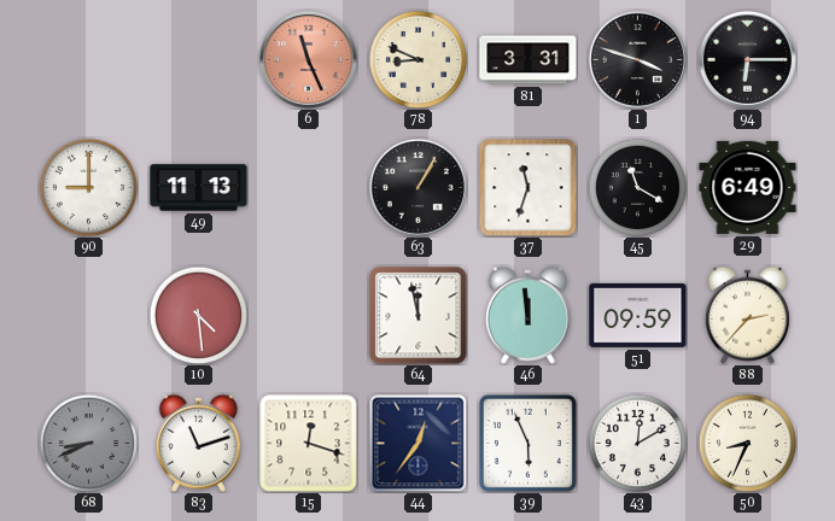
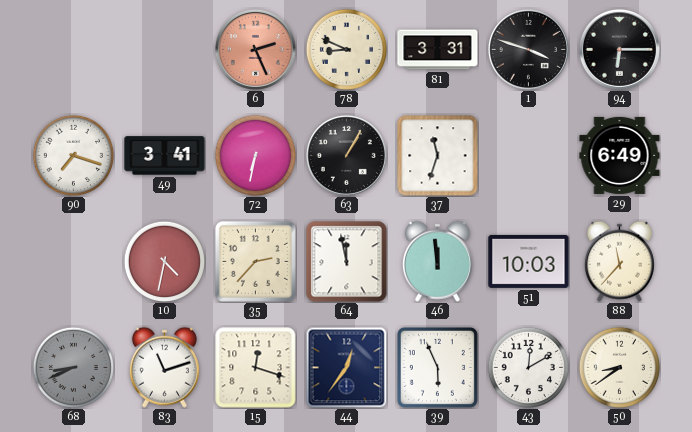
6: 11:26 -> 2:26 (255, 49)
90: 9:00 -> 7:18 (73, 155)
49: 11:13 -> 3:41 (165, 156)
72: none -> 6:32 (255, 155)
45: 11:20 -> none (637, 187)
10: 4:29 -> 4:32 (164, 261)
35: none -> 2:37 (255, 261)
51: 09:59 -> 10:03 (529, 261)
88: 2:37 -> 11:37 (619, 261)
50: 8:34 -> 8:39 (619, 367)
